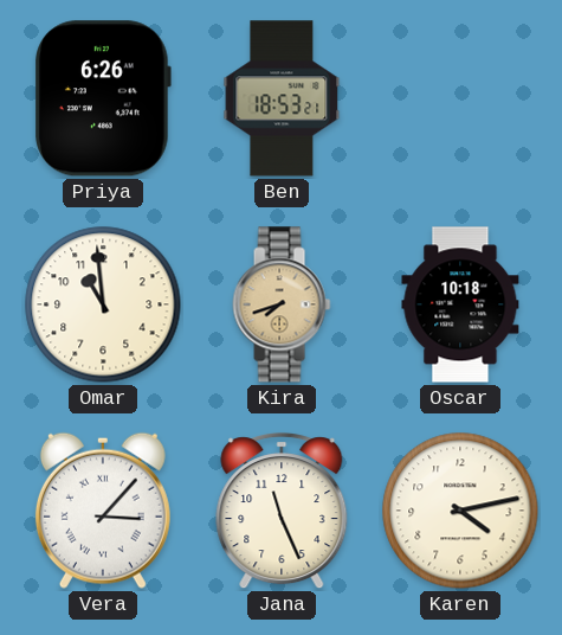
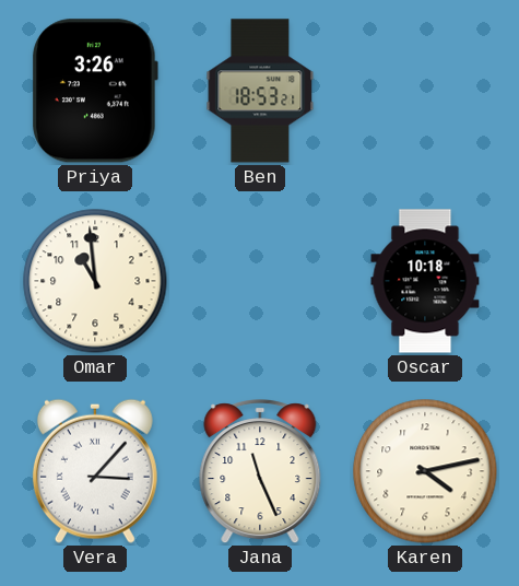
Priya: 6:26 -> 3:26 (95, 91)
Kira: 7:42 -> none (282, 304)
